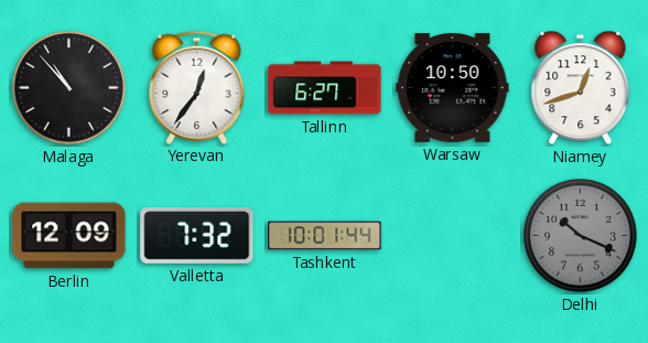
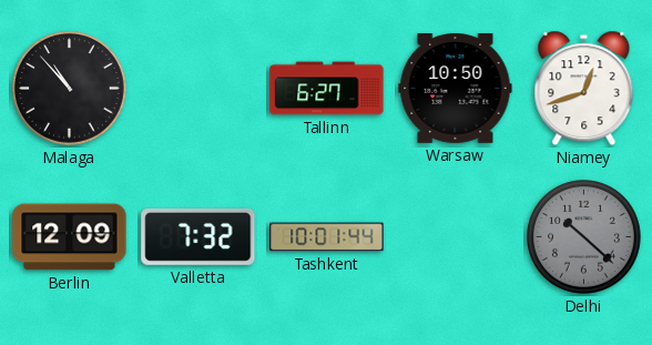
Yerevan: 12:36 -> none (197, 87)
Delhi: 10:19 -> 10:22 (584, 237)
